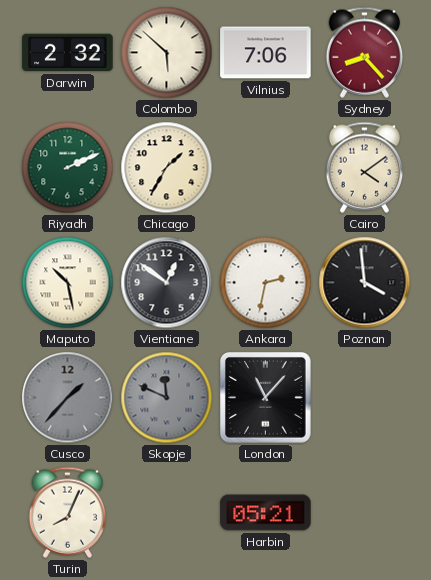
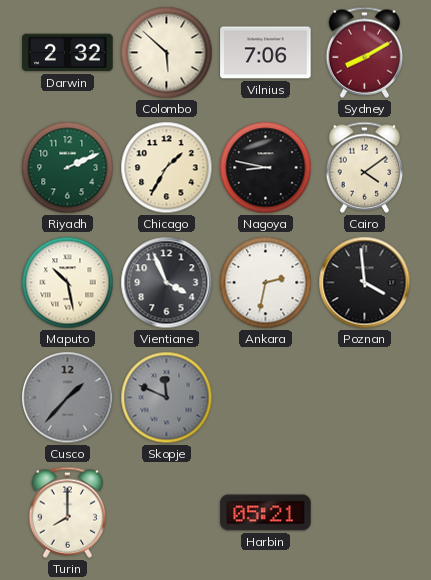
Sydney: 8:23 -> 8:10 (365, 52)
Nagoya: none -> 8:47 (266, 168)
Vientiane: 12:51 -> 3:56 (167, 283)
London: 11:07 -> none (266, 398)
Turin: 8:04 -> 8:00 (68, 512)
